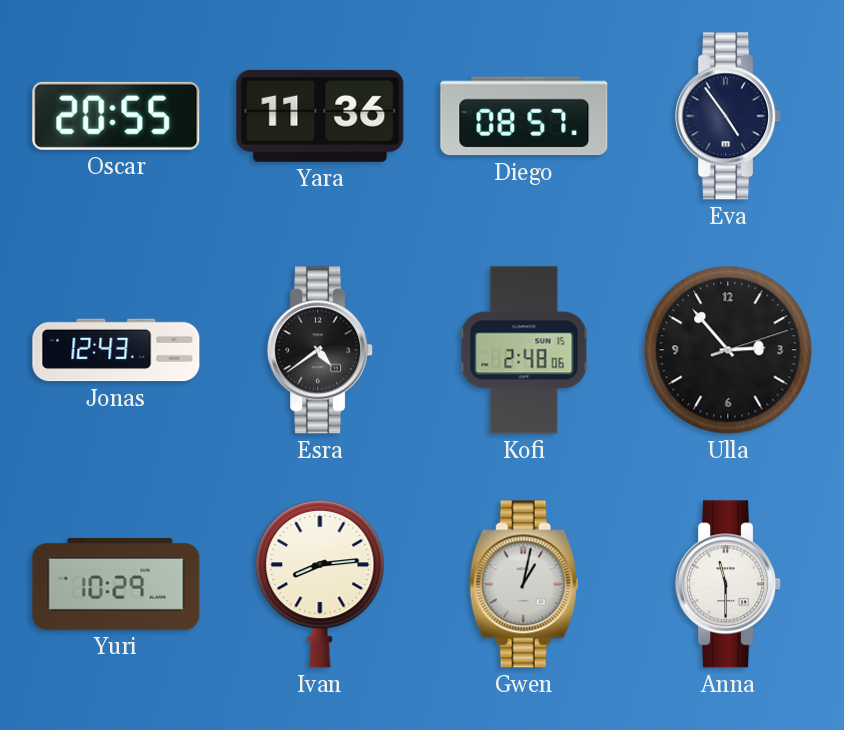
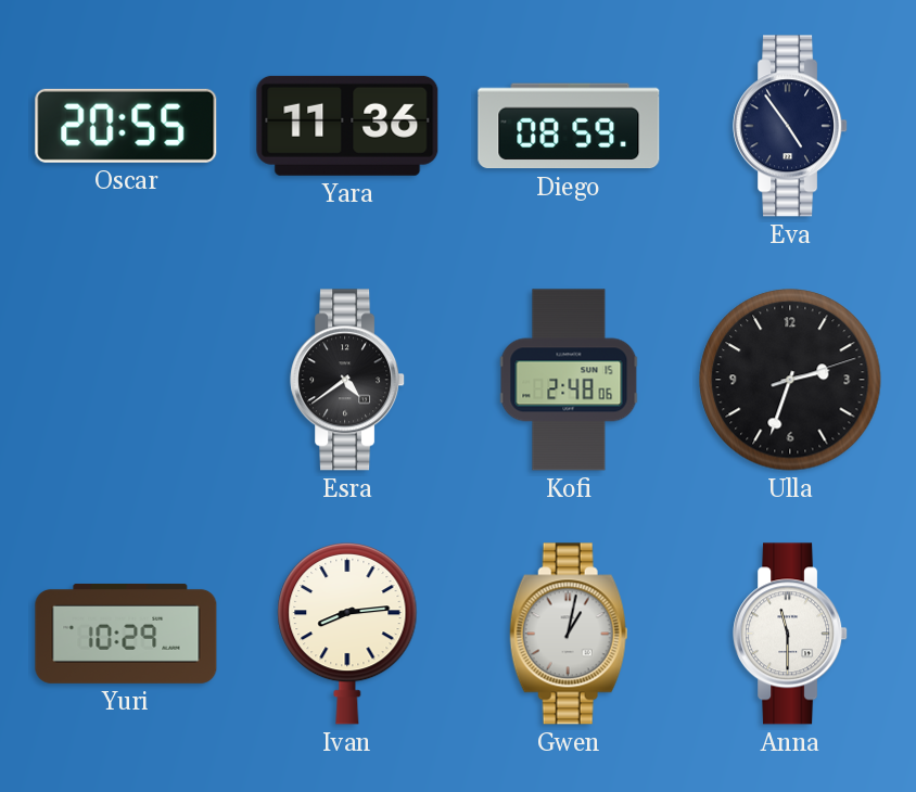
Diego: 08:57 -> 08:59 (569, 126)
Jonas: 12:43 -> none (116, 350)
Ulla: 2:53 -> 2:33 (790, 380)
